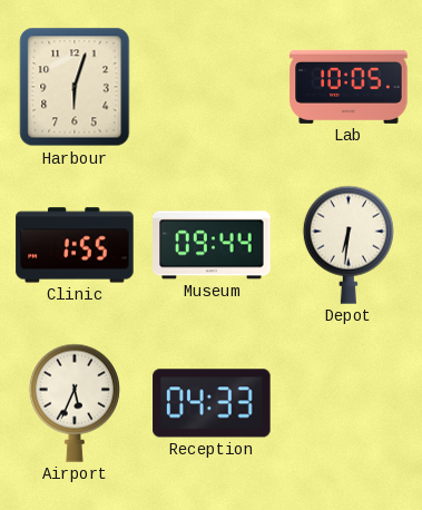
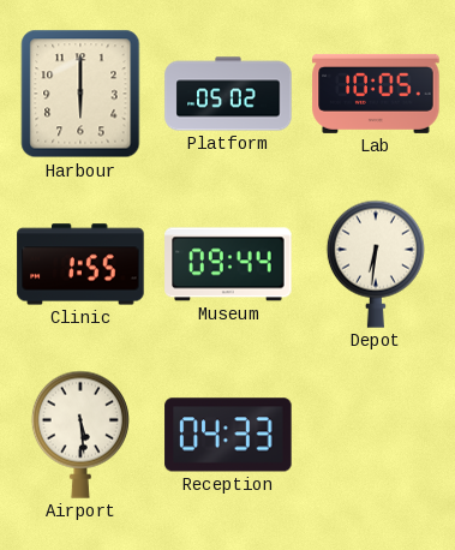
Harbour: 6:03 -> 6:00 (80, 94)
Platform: none -> 05:02 (228, 94)
Airport: 5:34 -> 5:29 (80, 435)
